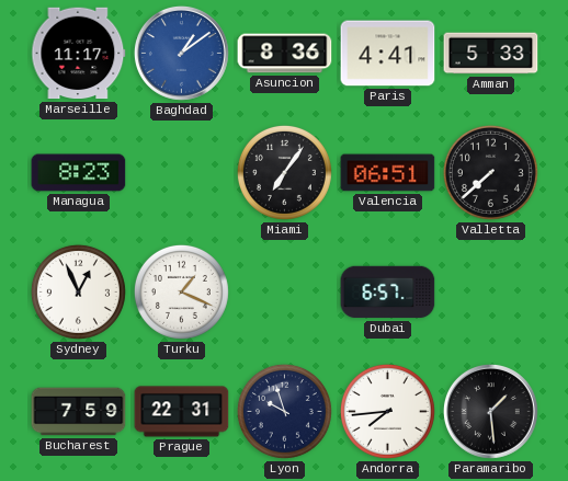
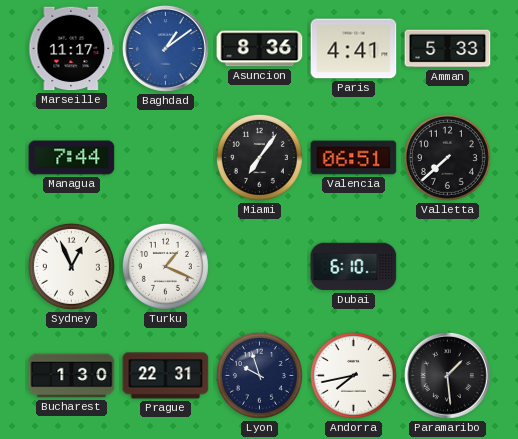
Managua: 8:23 -> 7:44 (72, 158)
Dubai: 6:57 -> 6:10 (354, 267)
Bucharest: 7:59 -> 1:30 (72, 376)
Andorra: 7:44 -> 7:43 (353, 375)
